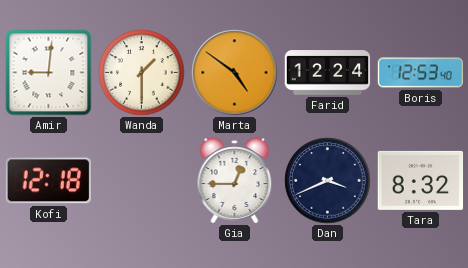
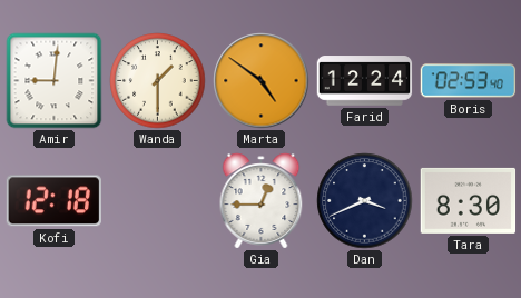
Boris: 12:53 -> 02:53 (469, 81)
Tara: 8:32 -> 8:30 (469, 200)
